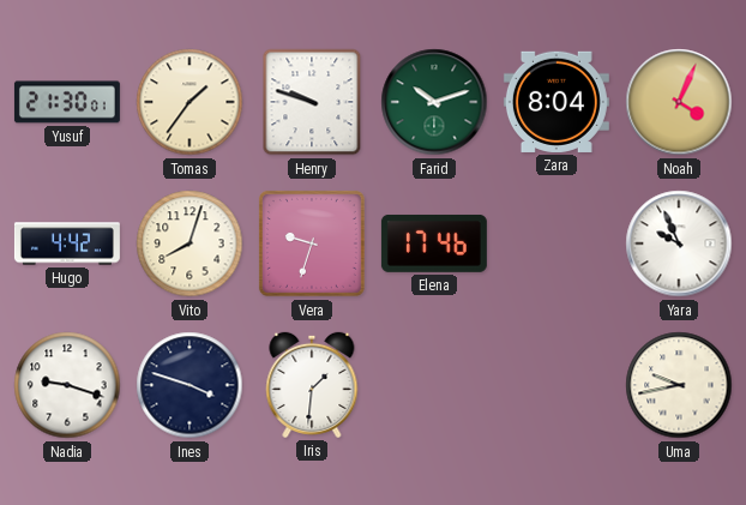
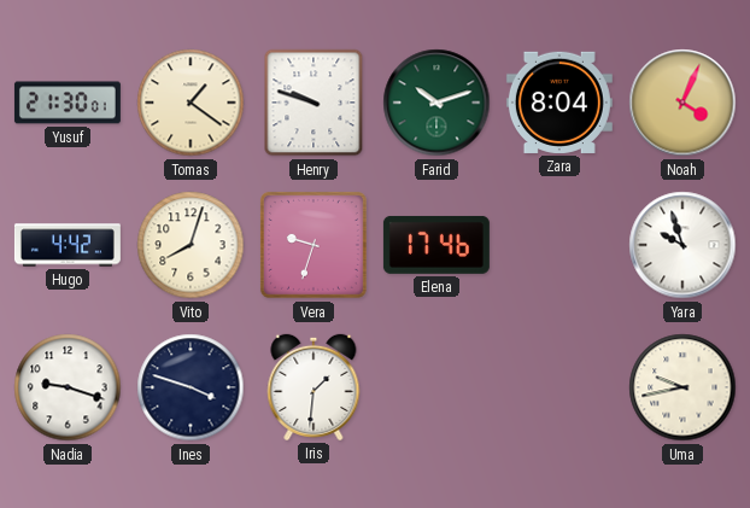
Tomas: 1:36 -> 1:21 (191, 103)
Yara: 9:56 -> 9:57 (682, 245)
